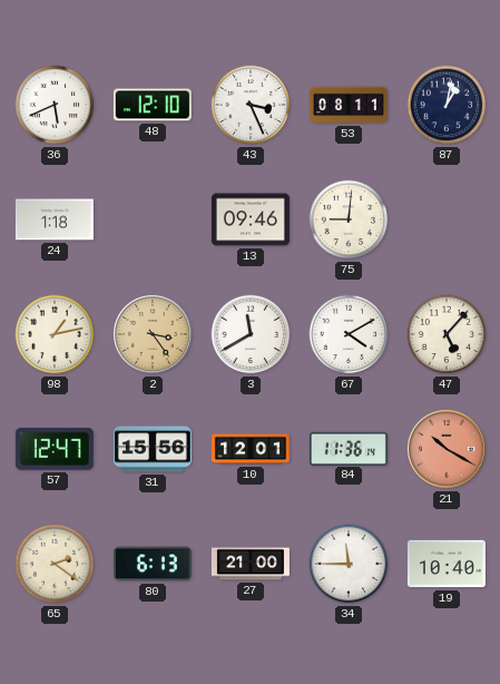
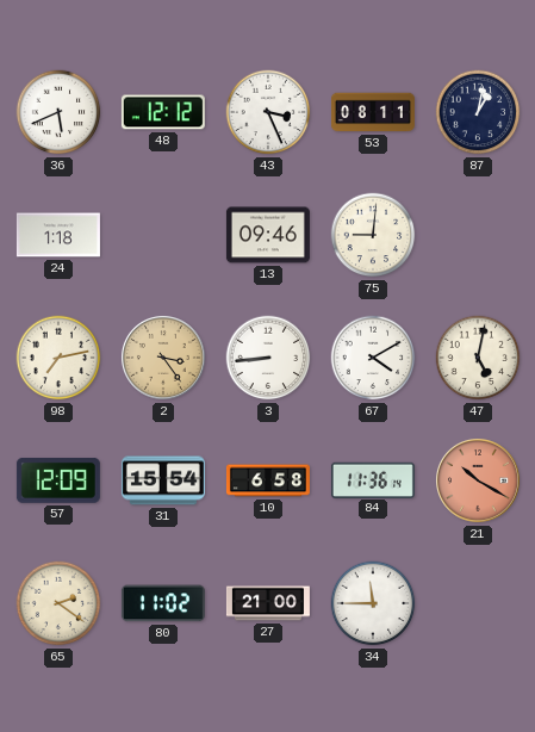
48: 12:10 -> 12:12 (163, 112)
98: 1:13 -> 7:13 (58, 358)
3: 11:40 -> 8:44 (268, 358)
47: 5:07 -> 5:02 (478, 358)
57: 12:47 -> 12:09 (58, 480)
31: 15:56 -> 15:54 (163, 480)
10: 12:01 -> 6:58 (268, 480)
80: 6:13 -> 11:02 (163, 603)
19: 10:40 -> none (447, 564)
